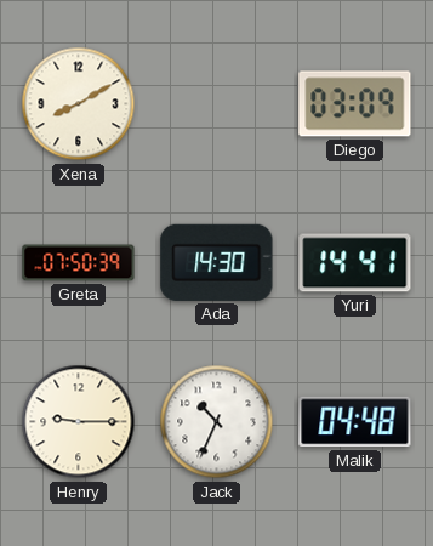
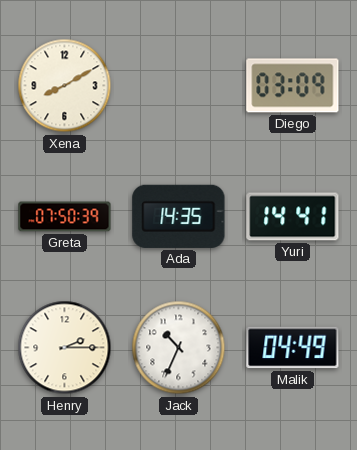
Ada: 14:30 -> 14:35 (179, 216)
Henry: 9:15 -> 2:15 (65, 348)
Malik: 04:48 -> 04:49 (293, 348)
